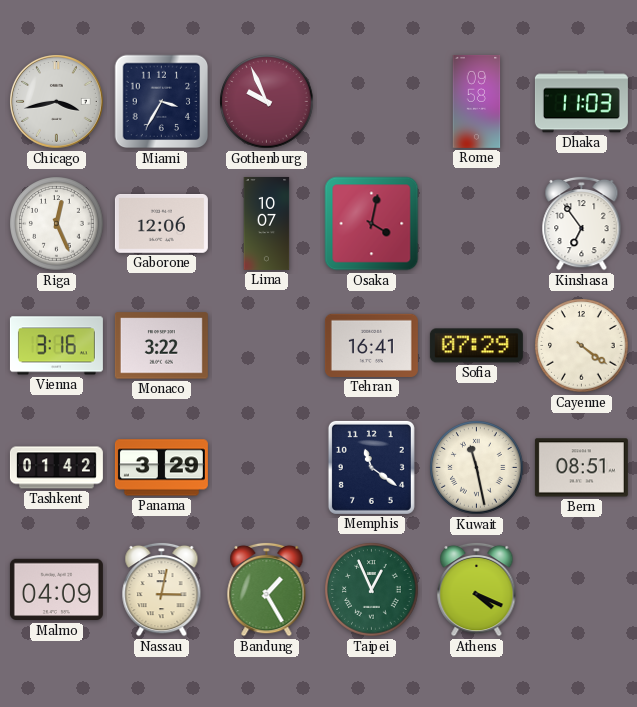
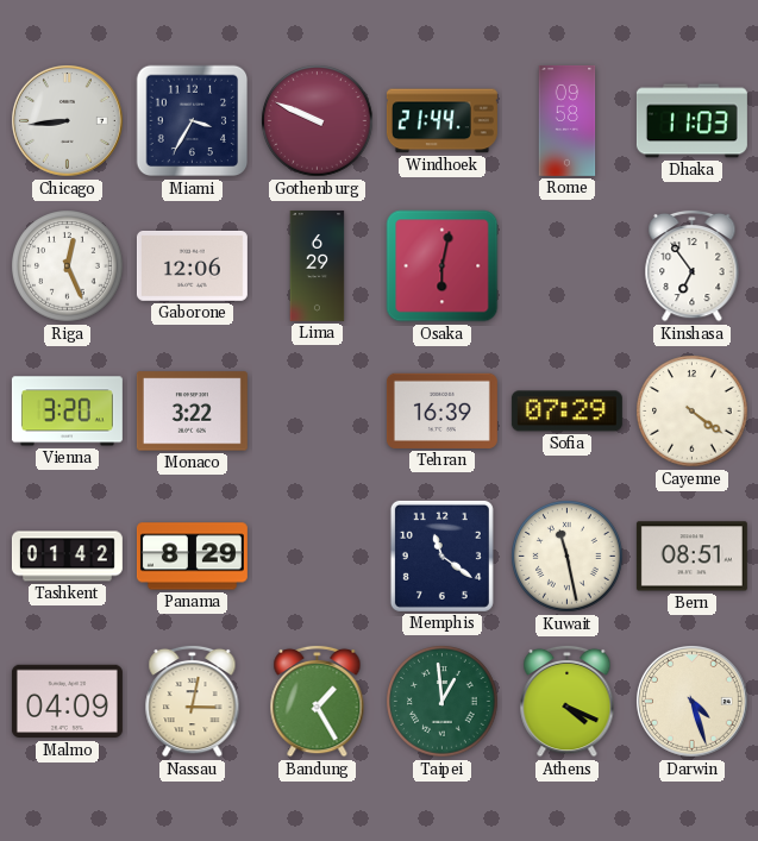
Chicago: 3:43 -> 8:44 (68, 121)
Gothenburg: 9:56 -> 9:49 (318, 121)
Windhoek: none -> 21:44 (441, 121)
Lima: 10:07 -> 6:29 (318, 265)
Osaka: 4:02 -> 6:02 (443, 266)
Vienna: 3:16 -> 3:20 (67, 412)
Tehran: 16:41 -> 16:39 (441, 410)
Panama: 3:29 -> 8:29 (192, 557)
Taipei: 12:56 -> 12:59 (443, 702)
Darwin: none -> 4:27 (693, 702)
